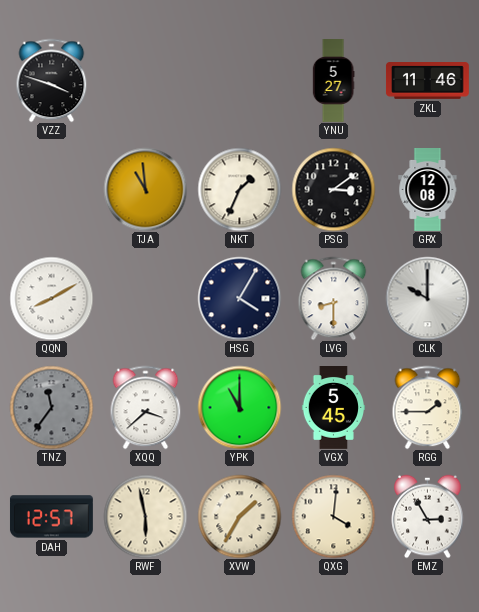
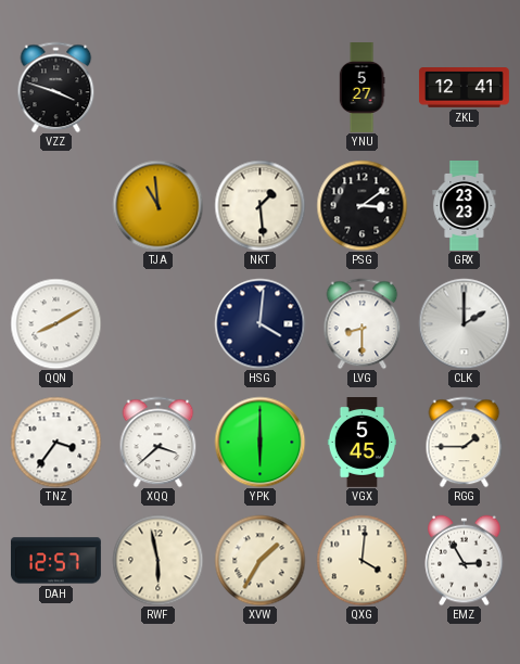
ZKL: 11:46 -> 12:41 (465, 88)
NKT: 1:34 -> 1:29 (259, 205)
GRX: 12:08 -> 23:23 (465, 206)
HSG: 4:05 -> 4:01 (259, 323)
CLK: 10:00 -> 2:00 (464, 323)
TNZ: 11:36 -> 3:36 (55, 442)
TNZ dial: grey -> white (55, 442)
YPK: 11:00 -> 6:00 (259, 442)
